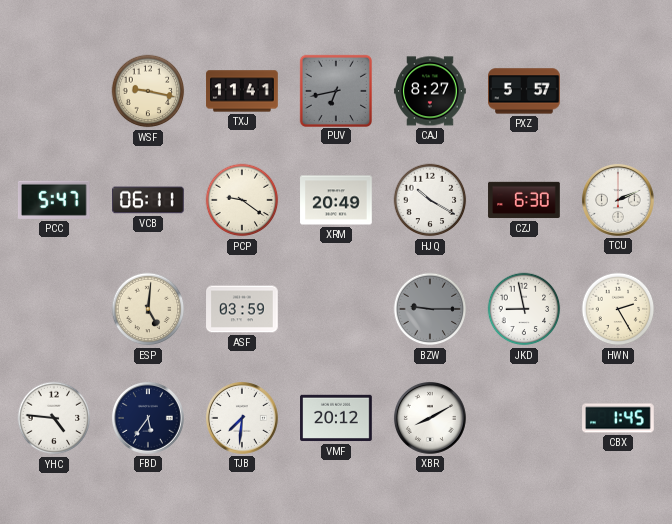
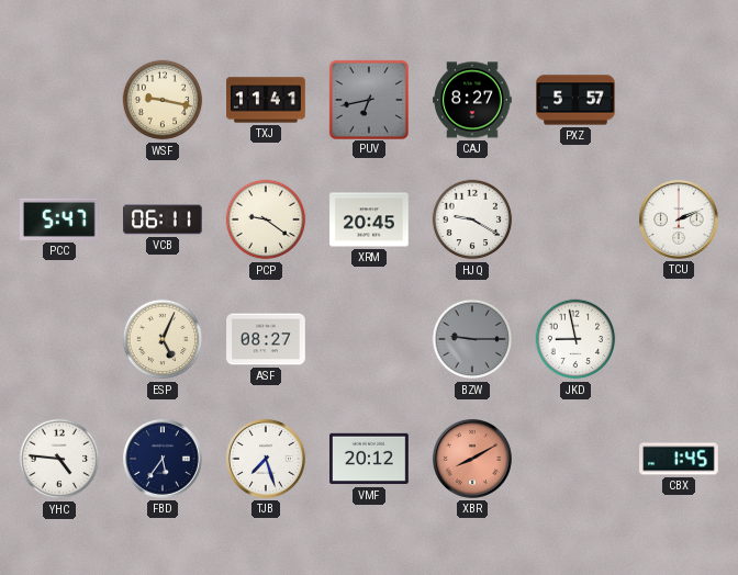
XRM: 20:49 -> 20:45 (369, 219)
HJQ: 10:20 -> 9:20 (472, 219)
CZJ: 6:30 -> none (524, 200)
ESP: 5:01 -> 5:04 (163, 339)
ASF: 03:59 -> 08:27 (266, 339)
HWN: 2:25 -> none (618, 309)
TJB: 7:31 -> 7:27 (266, 459)
XBR dial: white -> salmon (472, 459)
